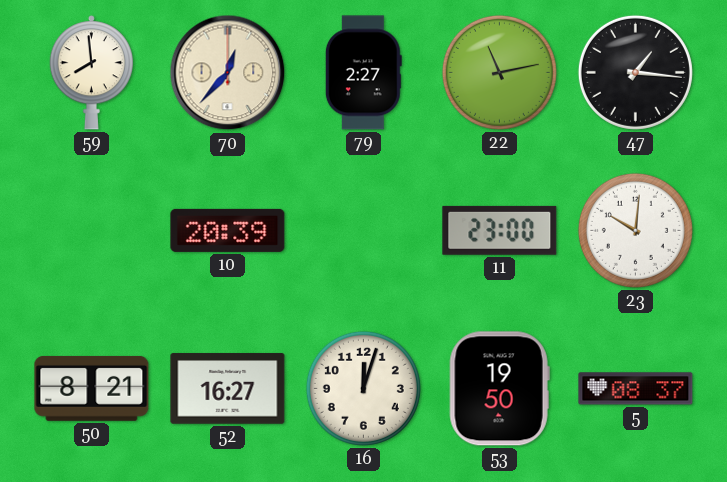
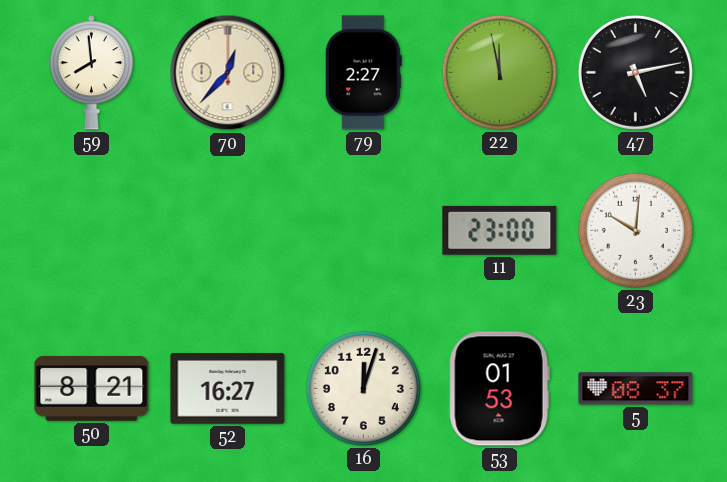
22: 11:13 -> 11:58 (499, 72)
47: 1:16 -> 5:13 (635, 72)
10: 20:39 -> none (228, 230)
53: 19:50 -> 01:53 (499, 389)
